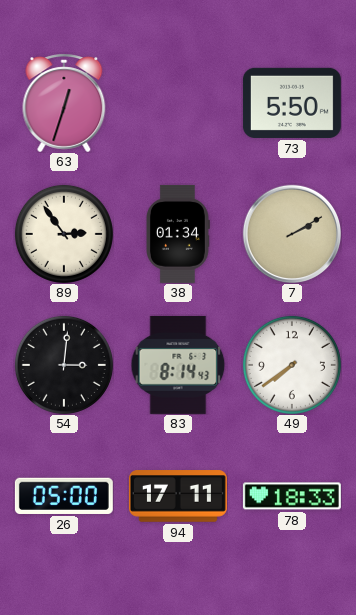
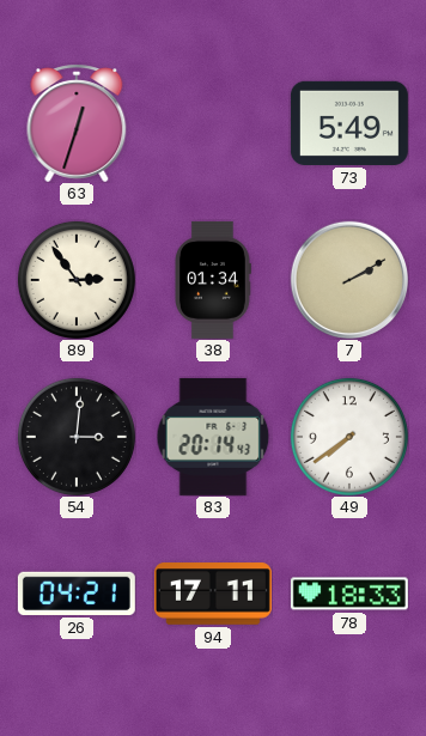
73: 5:50 -> 5:49 (349, 123)
83: 8:14 -> 20:14 (213, 437)
26: 05:00 -> 04:21 (77, 594)
